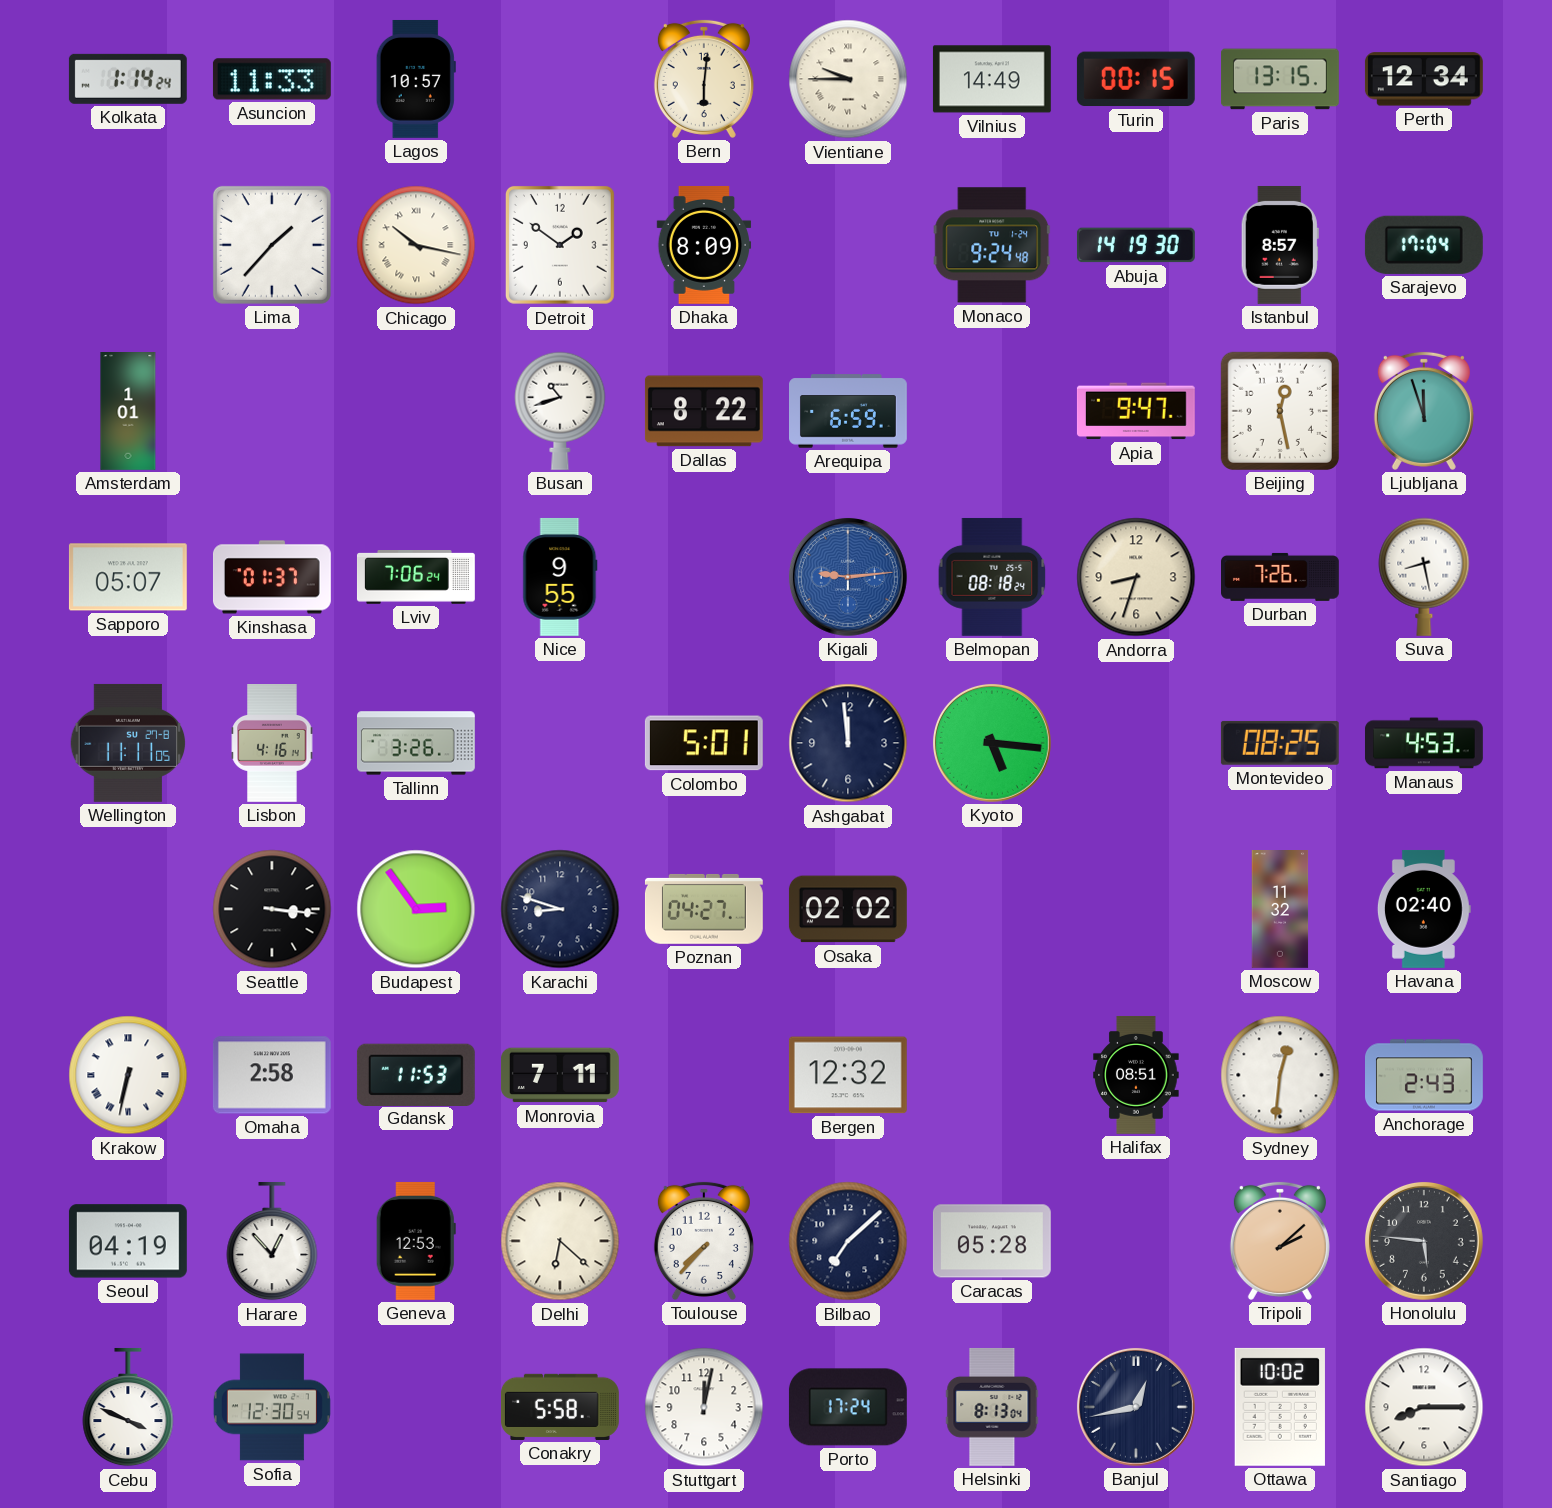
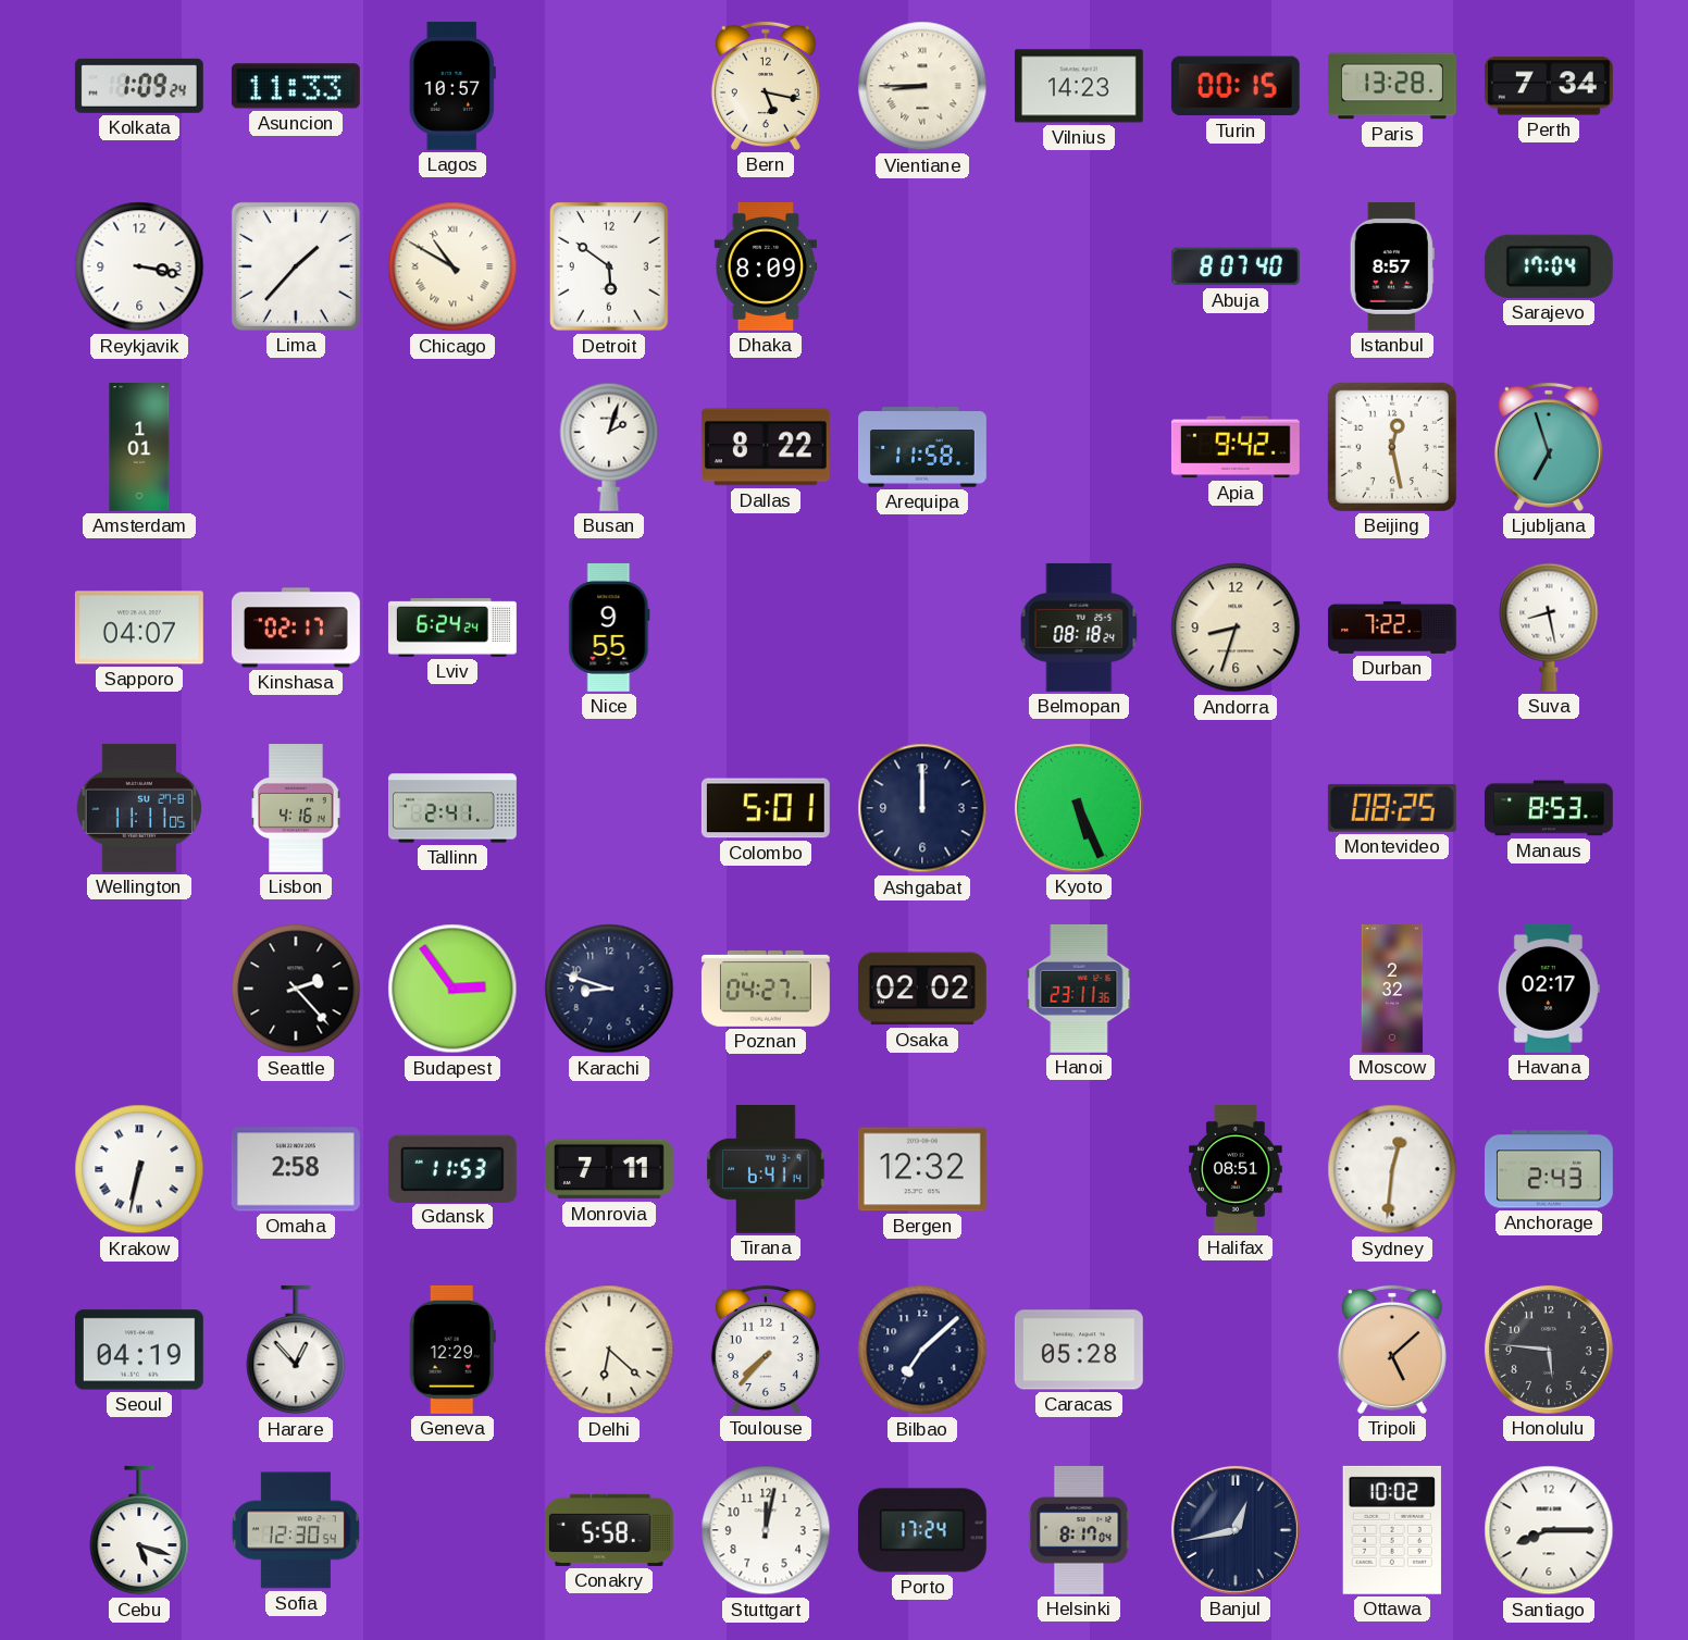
Kolkata: 1:14 -> 1:09 (139, 86)
Bern: 6:01 -> 5:17 (766, 86)
Vientiane: 9:45 -> 8:45 (922, 86)
Vilnius: 14:49 -> 14:23 (1079, 86)
Paris: 13:15 -> 13:28 (1393, 86)
Perth: 12:34 -> 7:34 (1549, 86)
Reykjavik: none -> 3:17 (139, 266)
Chicago: 10:17 -> 10:50 (452, 266)
Detroit: 1:51 -> 5:51 (609, 266)
Monaco: 9:24 -> none (992, 245)
Abuja: 14:19 -> 8:07 (1236, 266)
Busan: 10:42 -> 2:03 (609, 447)
Arequipa: 6:59 -> 11:58 (923, 447)
Apia: 9:47 -> 9:42 (1236, 447)
Ljubljana: 11:57 -> 6:57 (1549, 447)
Sapporo: 05:07 -> 04:07 (139, 628)
Kinshasa: 01:37 -> 02:17 (296, 628)
Lviv: 7:06 -> 6:24 (452, 629)
Kigali: 9:14 -> none (848, 577)
Durban: 7:26 -> 7:22 (1393, 628)
Tallinn: 3:26 -> 2:41 (454, 808)
Ashgabat: 11:59 -> 12:00 (922, 808)
Kyoto: 5:16 -> 5:26 (1079, 808)
Manaus: 4:53 -> 8:53 (1549, 808)
Seattle: 3:16 -> 2:23 (296, 989)
Hanoi: none -> 23:11 (1079, 989)
Moscow: 11:32 -> 2:32 (1392, 990)
Havana: 02:40 -> 02:17 (1549, 989)
Tirana: none -> 6:41 (766, 1169)
Geneva: 12:53 -> 12:29 (452, 1350)
Tripoli: 2:08 -> 5:08 (1392, 1350)
Cebu: 3:49 -> 5:18 (139, 1530)
Helsinki: 8:13 -> 8:17 (1079, 1530)
